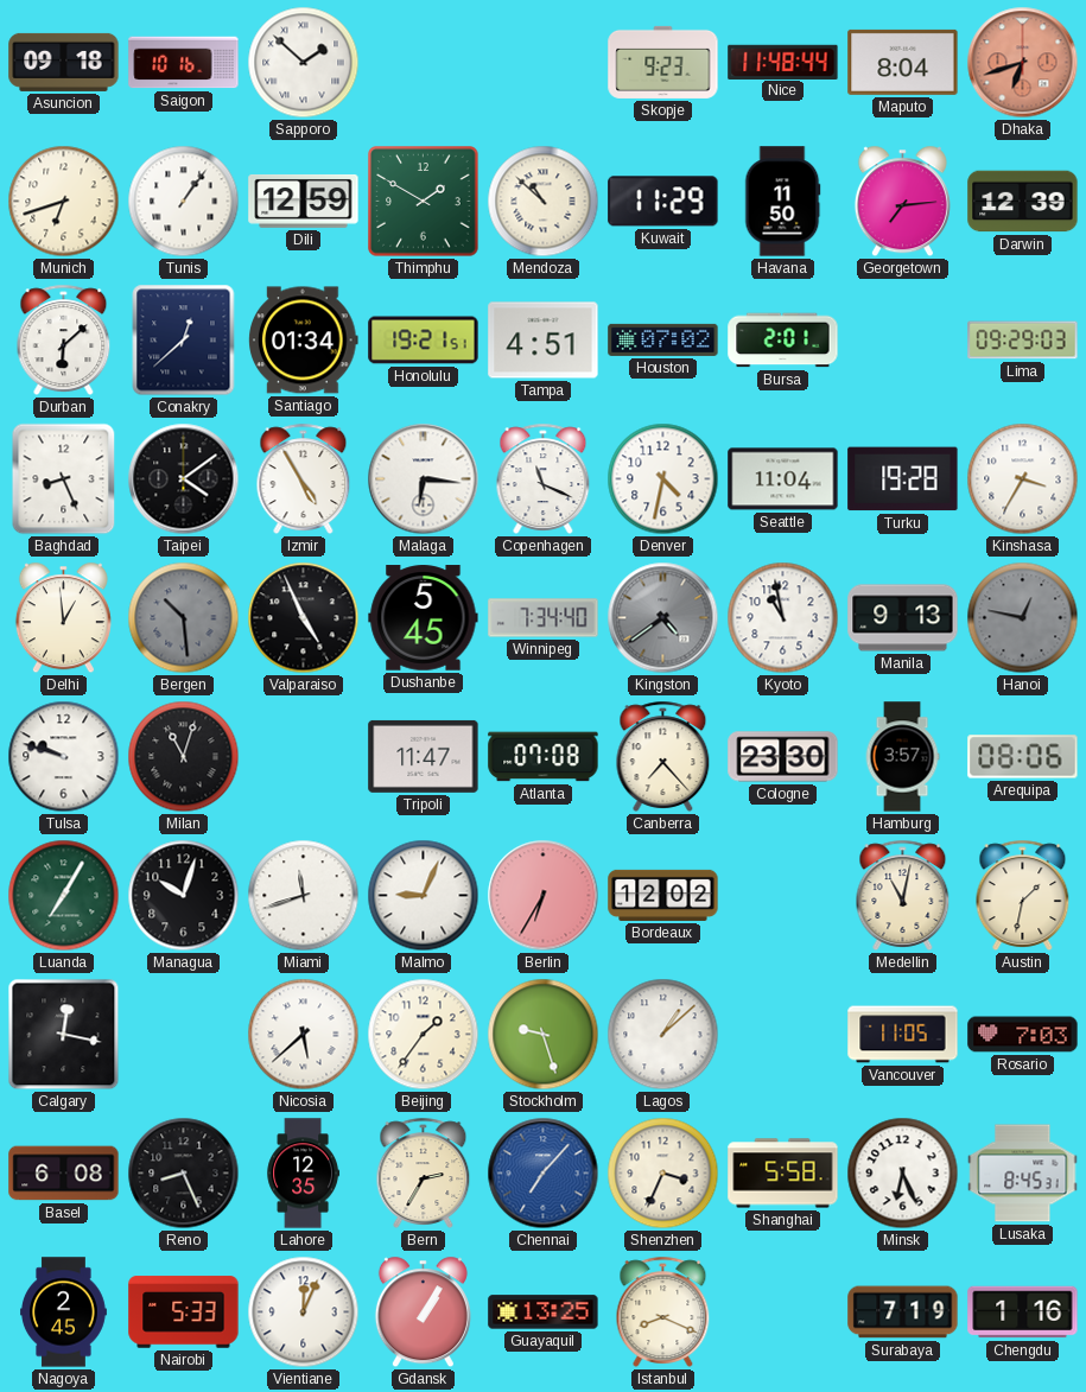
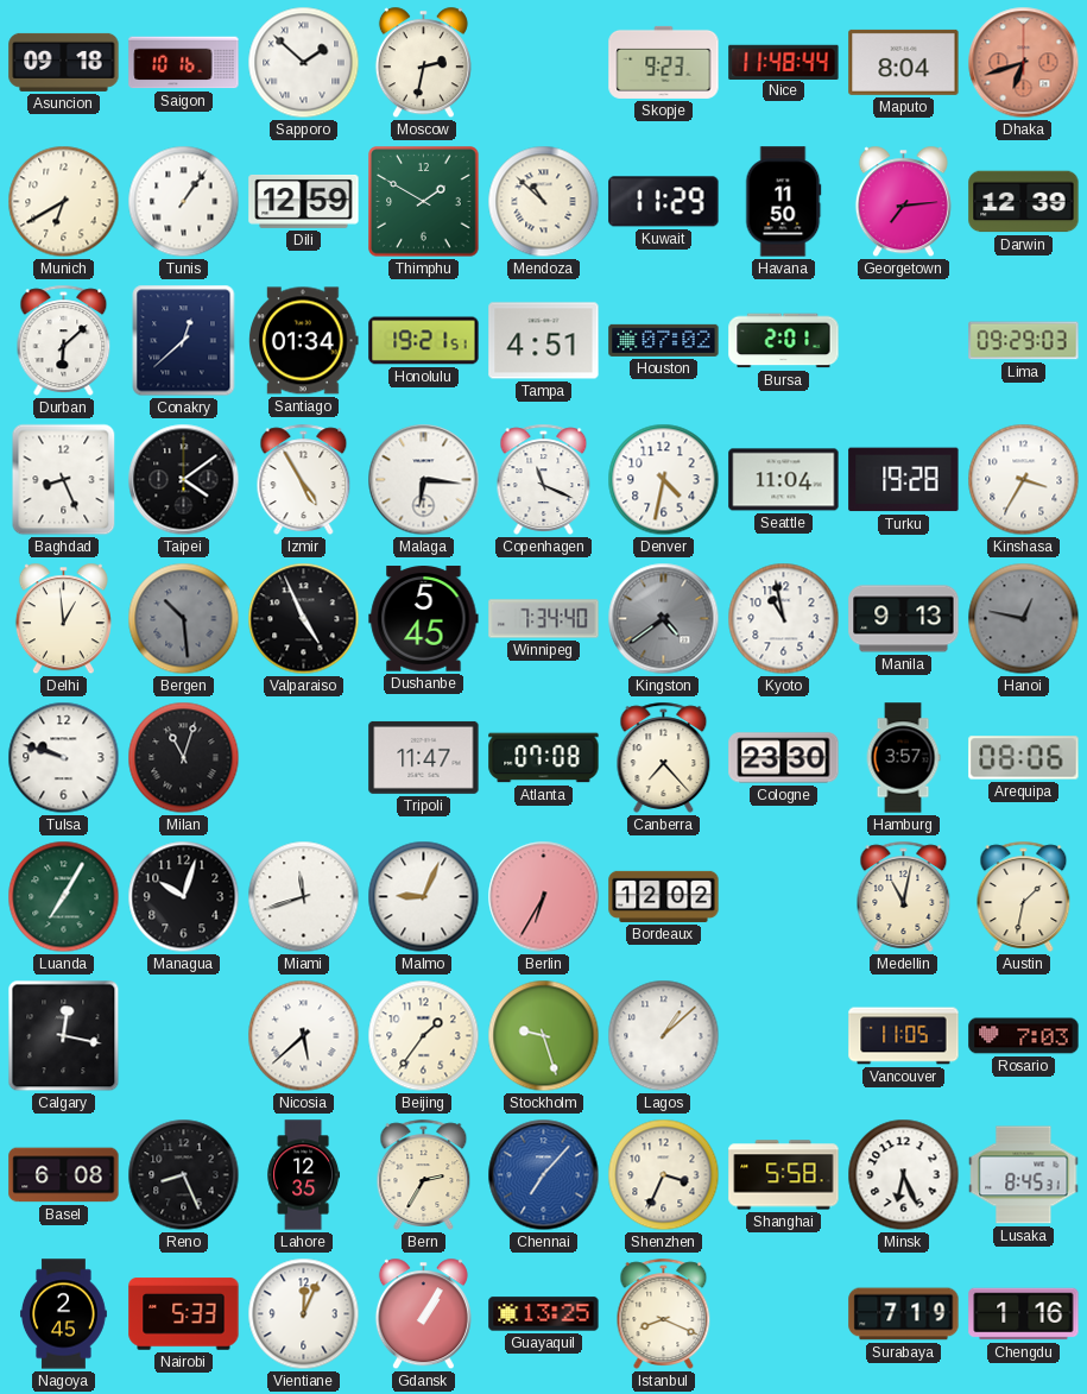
Moscow: none -> 2:32 (423, 63)
Munich: 6:42 -> 6:40 (64, 202)
